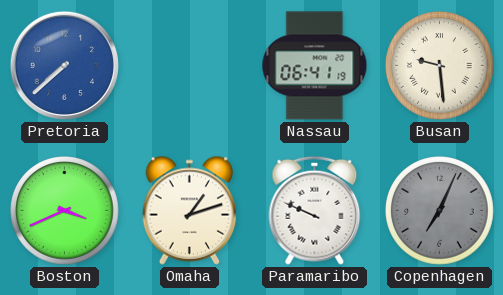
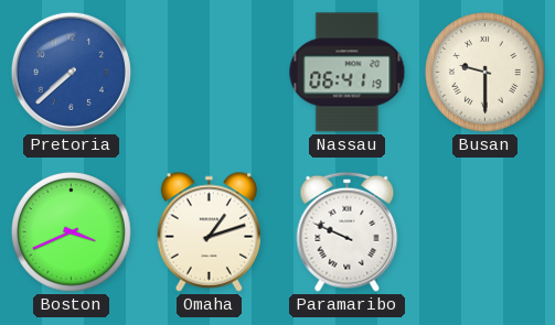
Busan: 9:29 -> 9:30 (485, 73)
Copenhagen: 7:04 -> none (440, 211)
